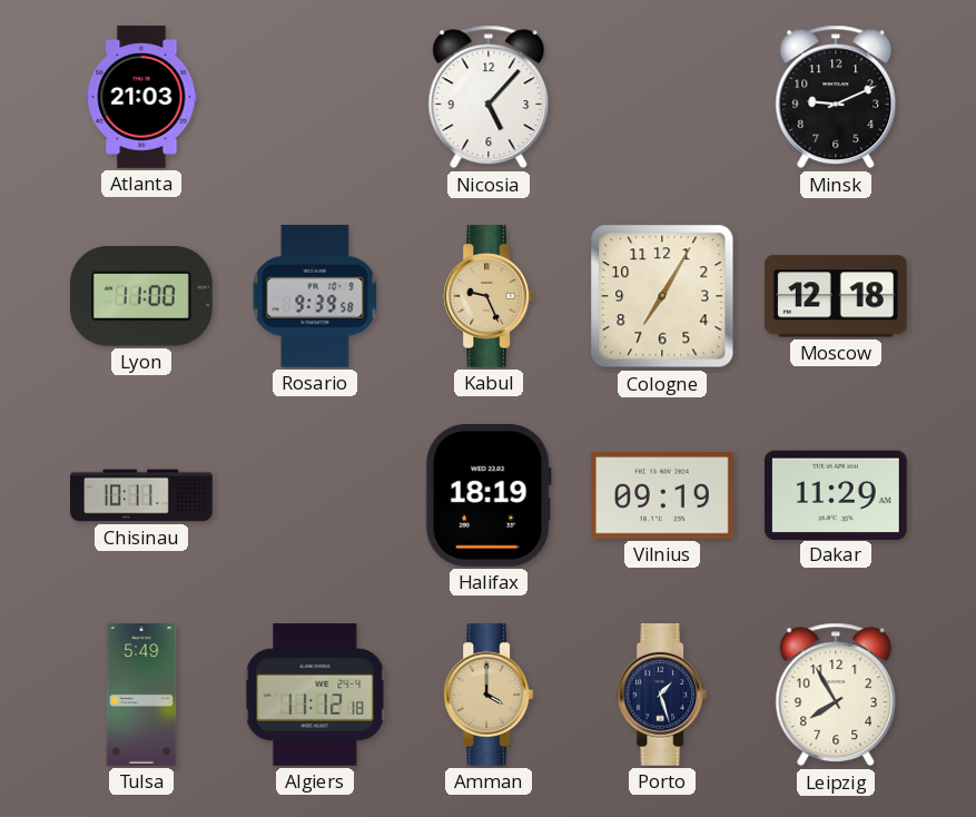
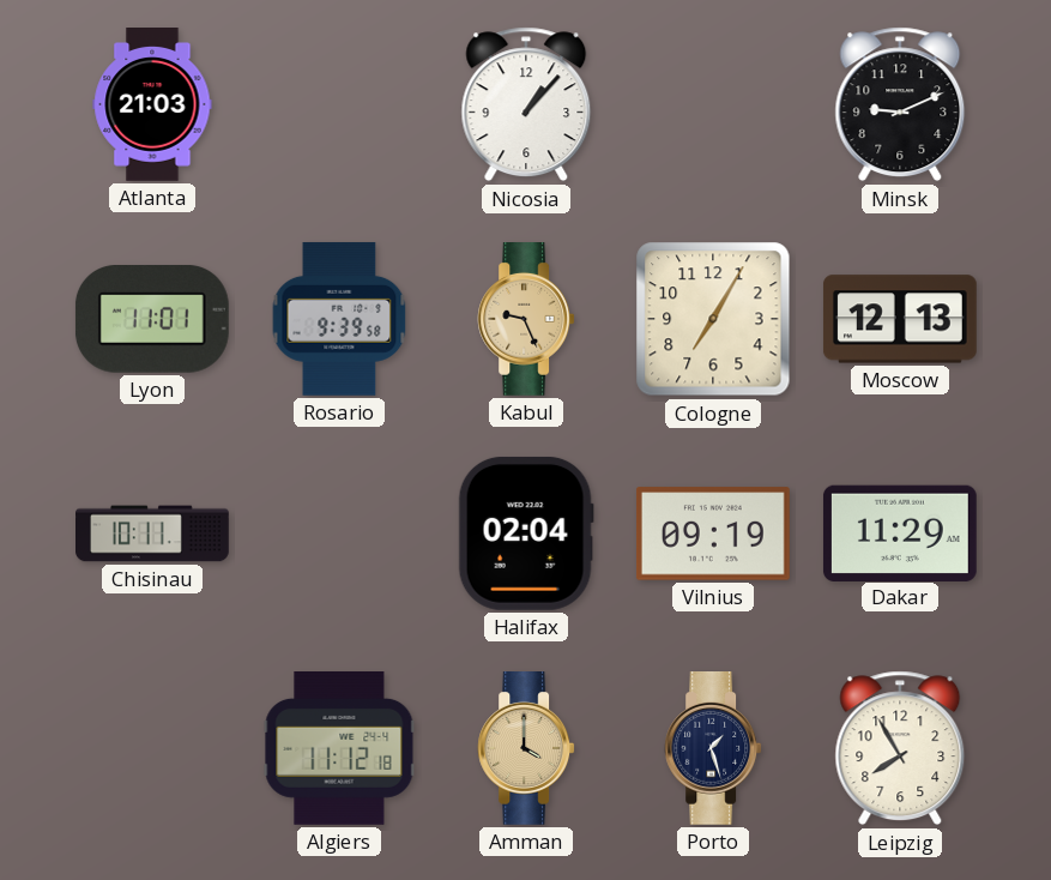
Nicosia: 5:07 -> 1:07 (526, 104)
Lyon: 11:00 -> 11:01 (152, 320)
Moscow: 12:18 -> 12:13 (900, 319)
Halifax: 18:19 -> 02:04 (526, 534)
Tulsa: 5:49 -> none (141, 696)
